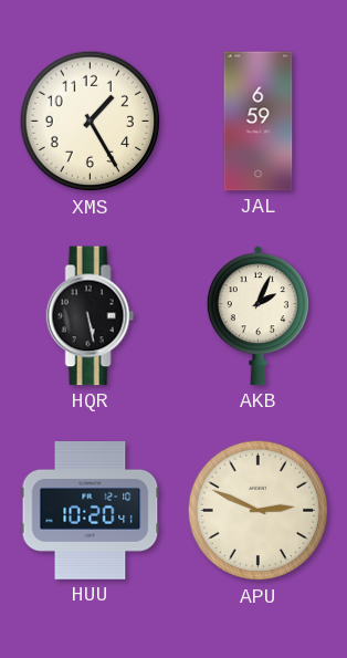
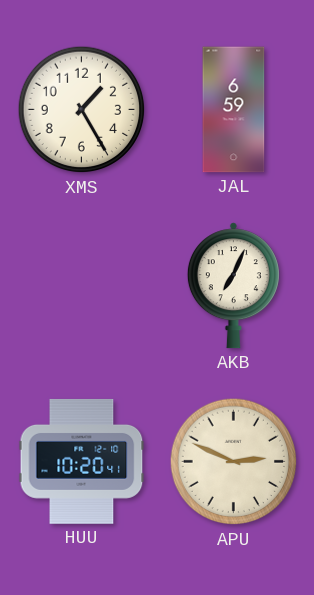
HQR: 5:28 -> none (91, 316)
AKB: 2:04 -> 7:04 (233, 286)
